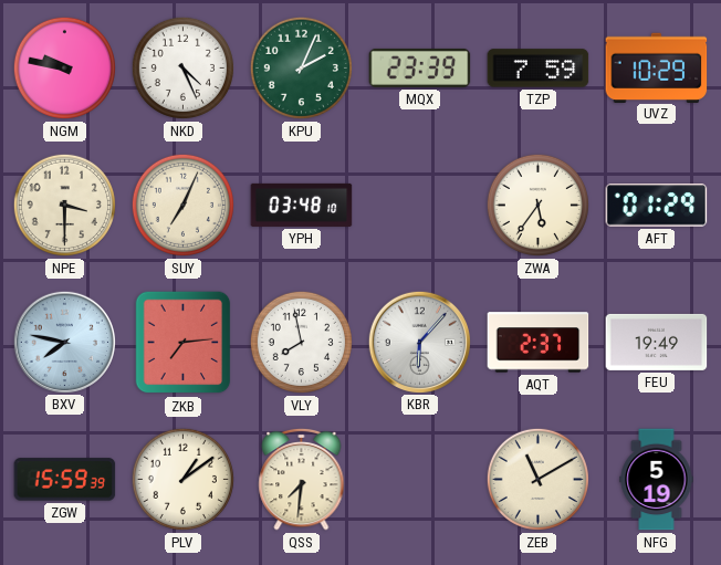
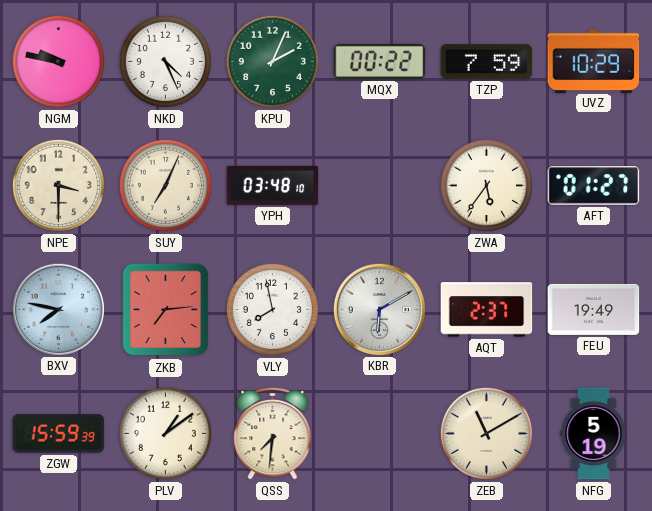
MQX: 23:39 -> 00:22 (380, 61)
AFT: 01:29 -> 01:27 (594, 186)
KBR: 6:07 -> 6:10 (379, 309)
